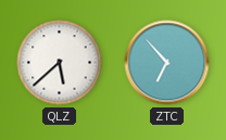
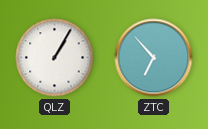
QLZ: 5:38 -> 1:05 (55, 58)
